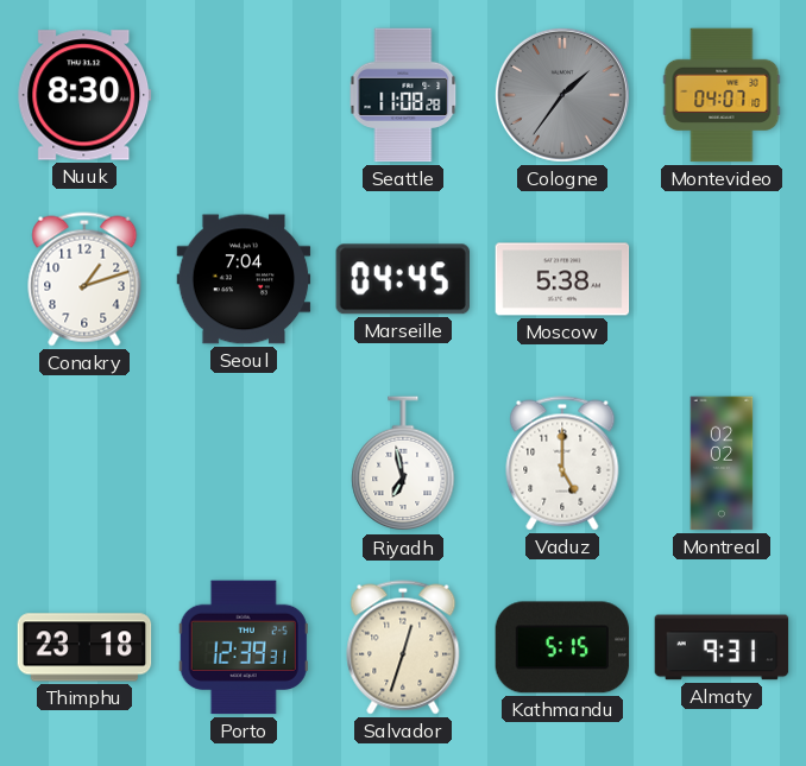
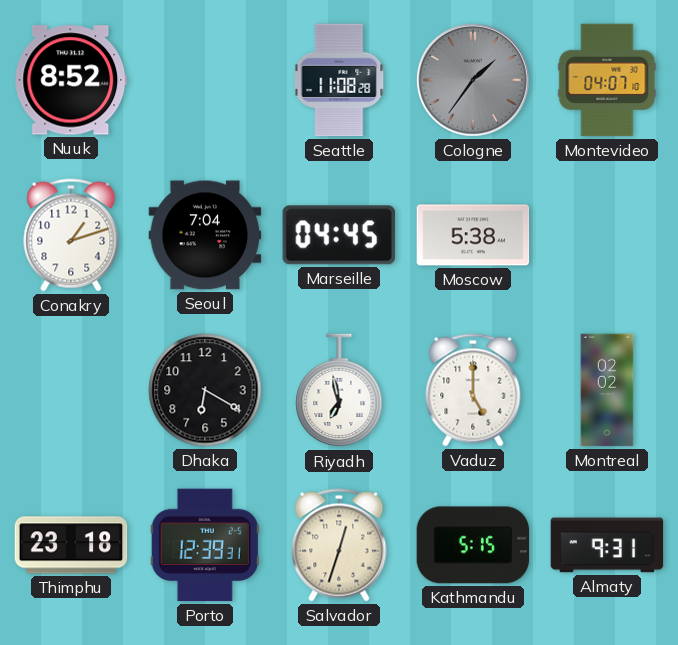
Nuuk: 8:30 -> 8:52 (71, 80)
Dhaka: none -> 6:20 (205, 390)
